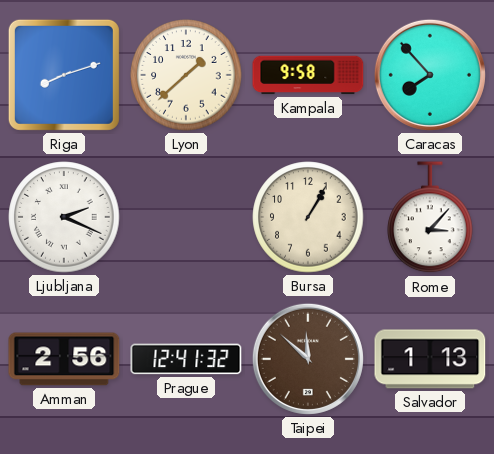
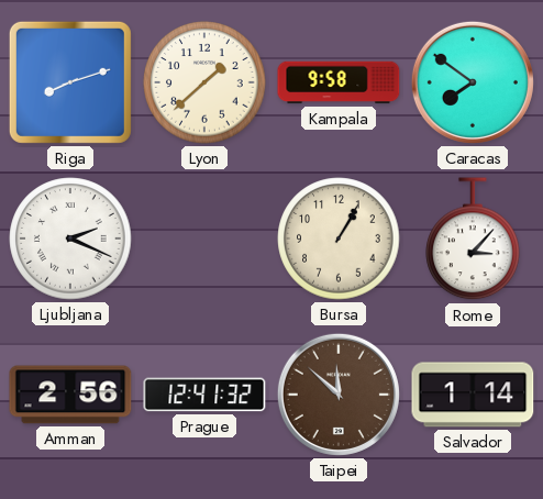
Caracas: 7:53 -> 7:51 (473, 82)
Salvador: 1:13 -> 1:14 (473, 395)
